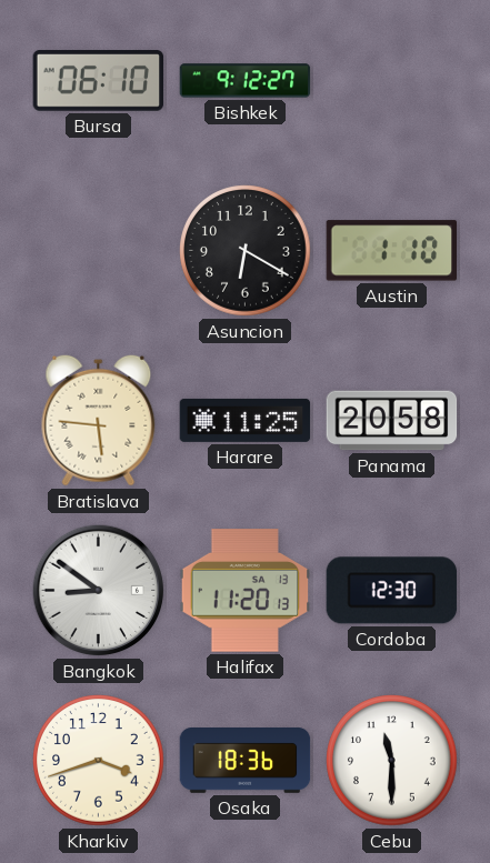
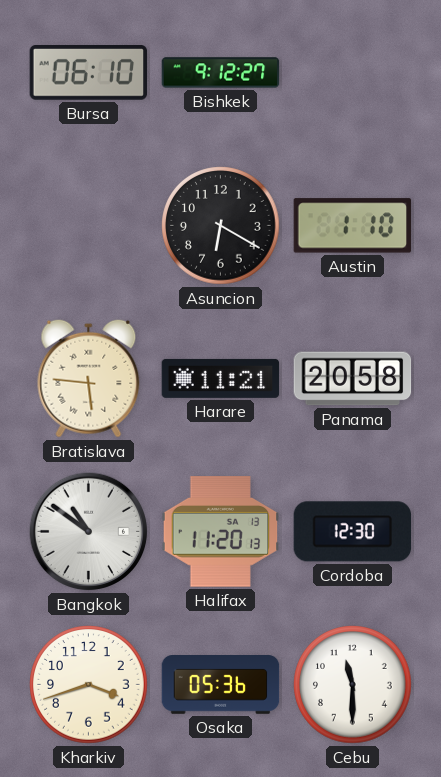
Harare: 11:25 -> 11:21 (221, 378)
Bangkok: 8:51 -> 10:51 (89, 532)
Osaka: 18:36 -> 05:36 (221, 685)
